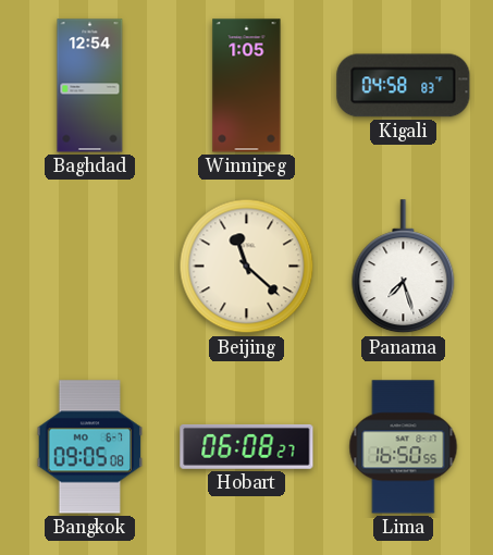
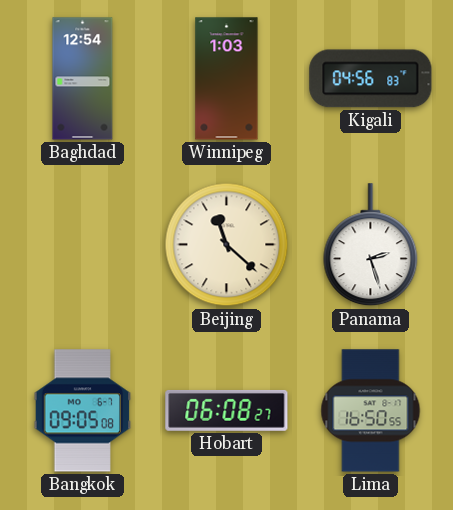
Winnipeg: 1:05 -> 1:03 (227, 79)
Kigali: 04:58 -> 04:56 (371, 79)
Panama: 7:27 -> 2:27 (371, 245)
